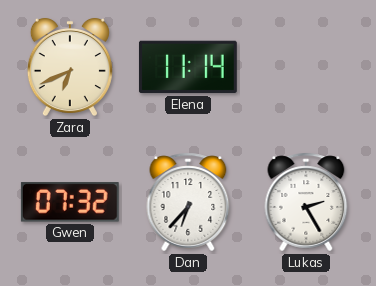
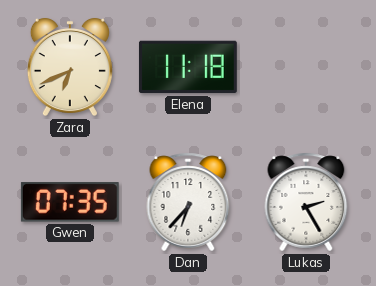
Elena: 11:14 -> 11:18 (188, 67)
Gwen: 07:32 -> 07:35 (70, 202)
